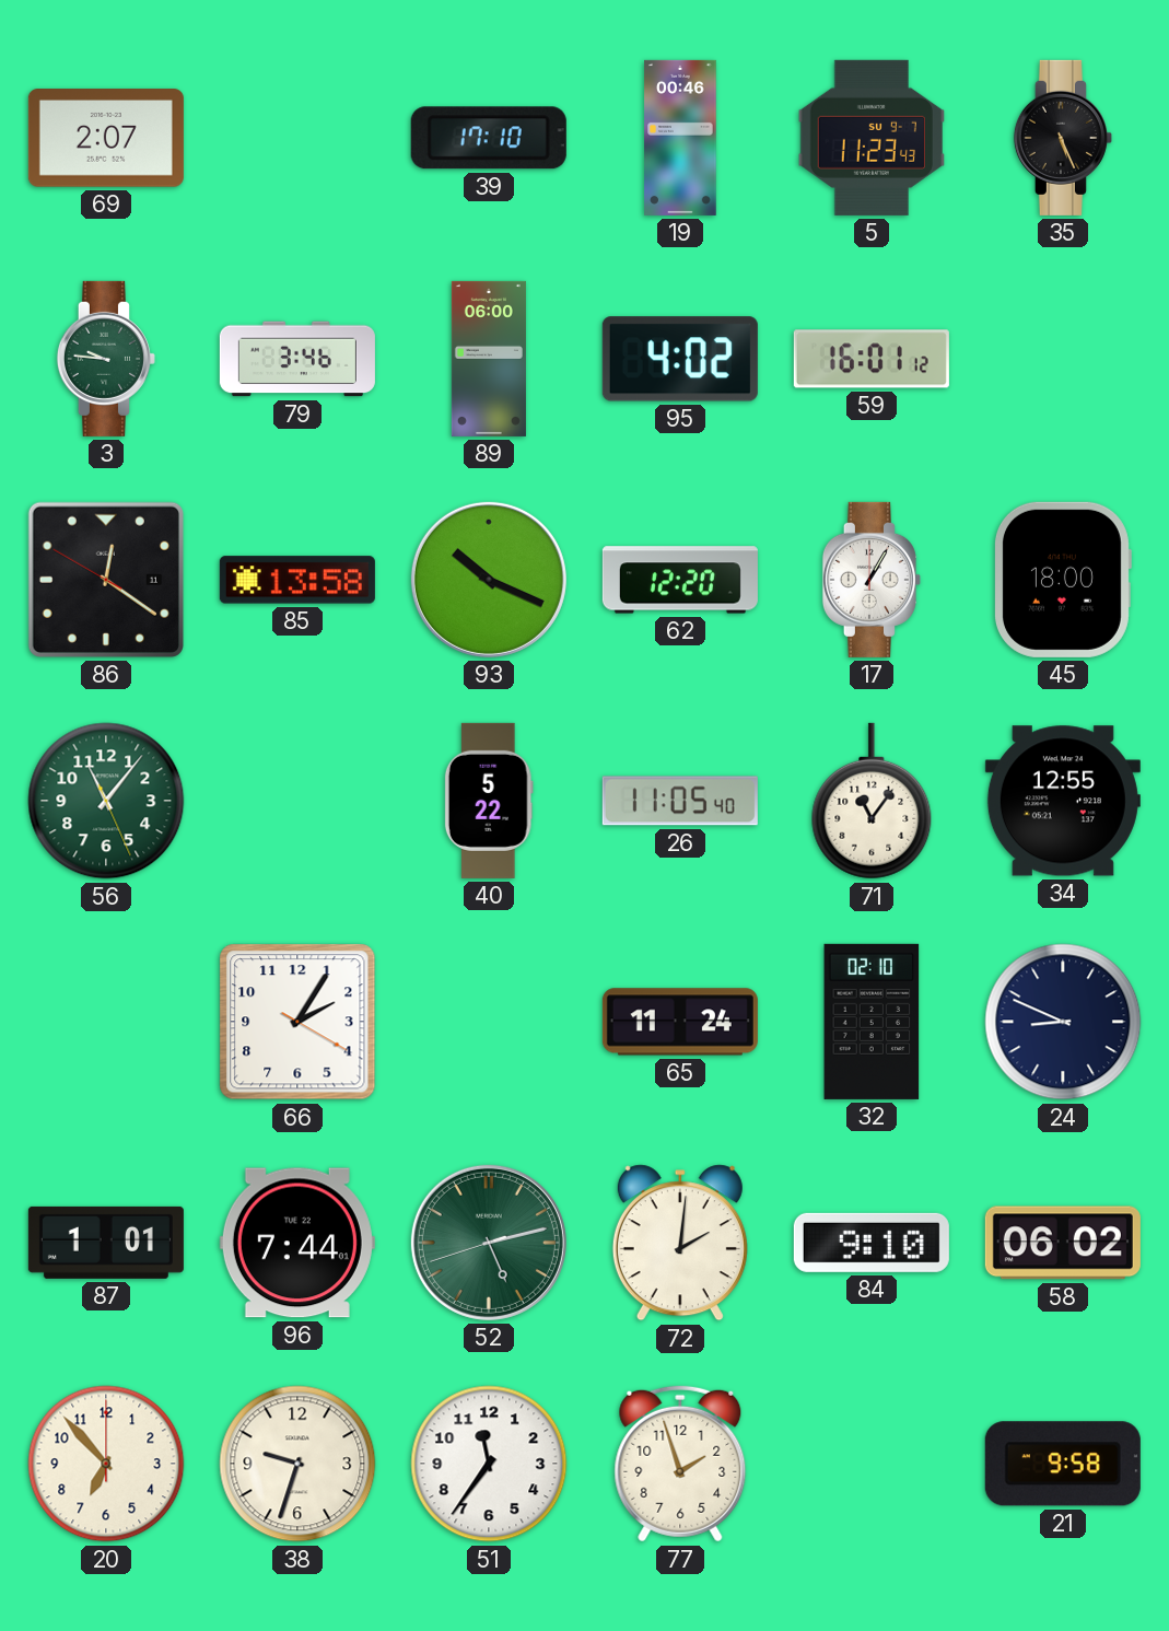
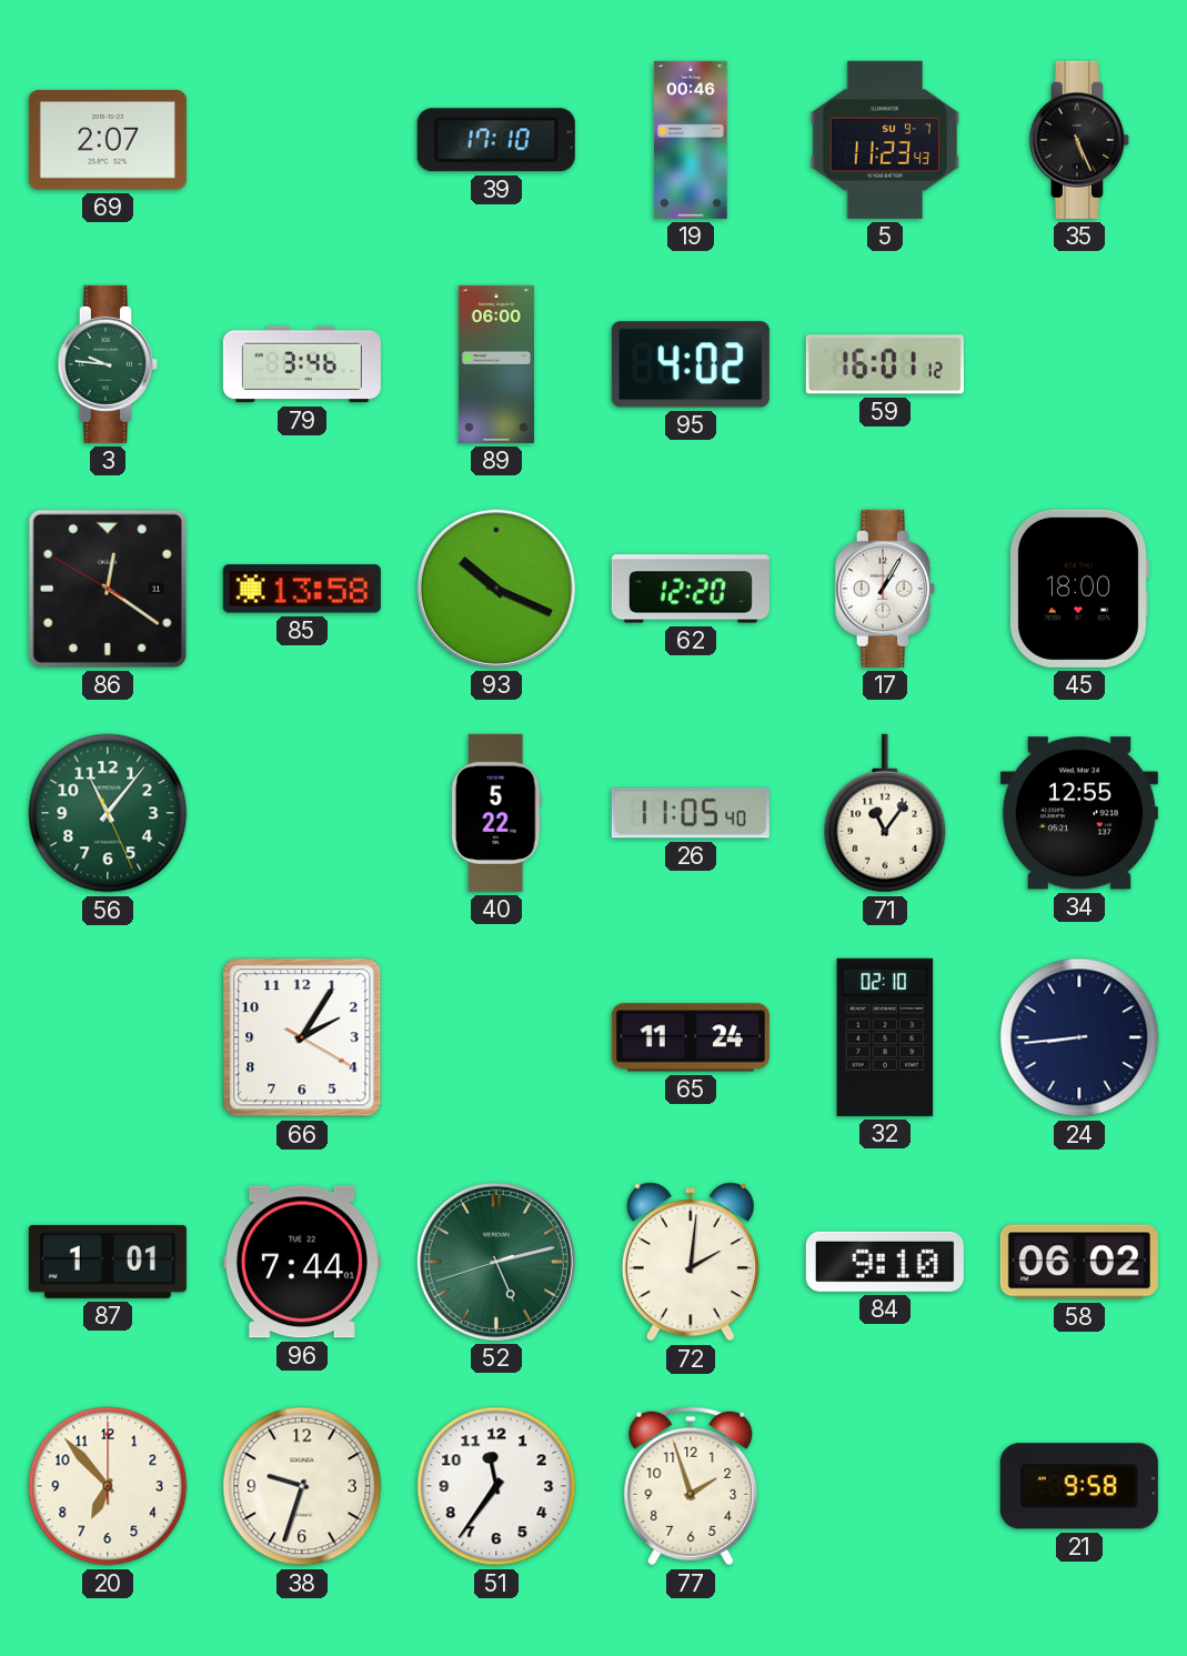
24: 8:49 -> 8:44 (1079, 1037)
